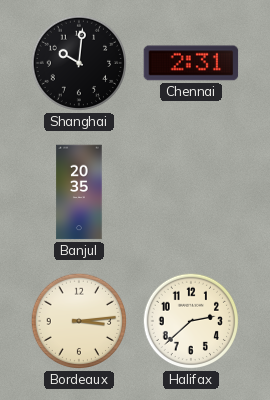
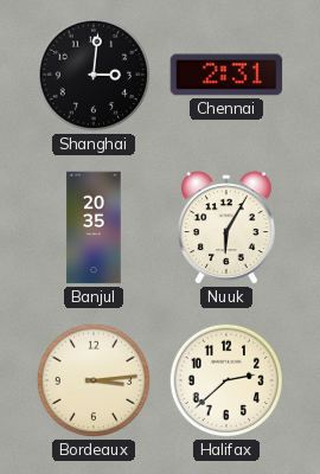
Shanghai: 10:01 -> 3:01 (94, 75)
Nuuk: none -> 6:05 (226, 228)
